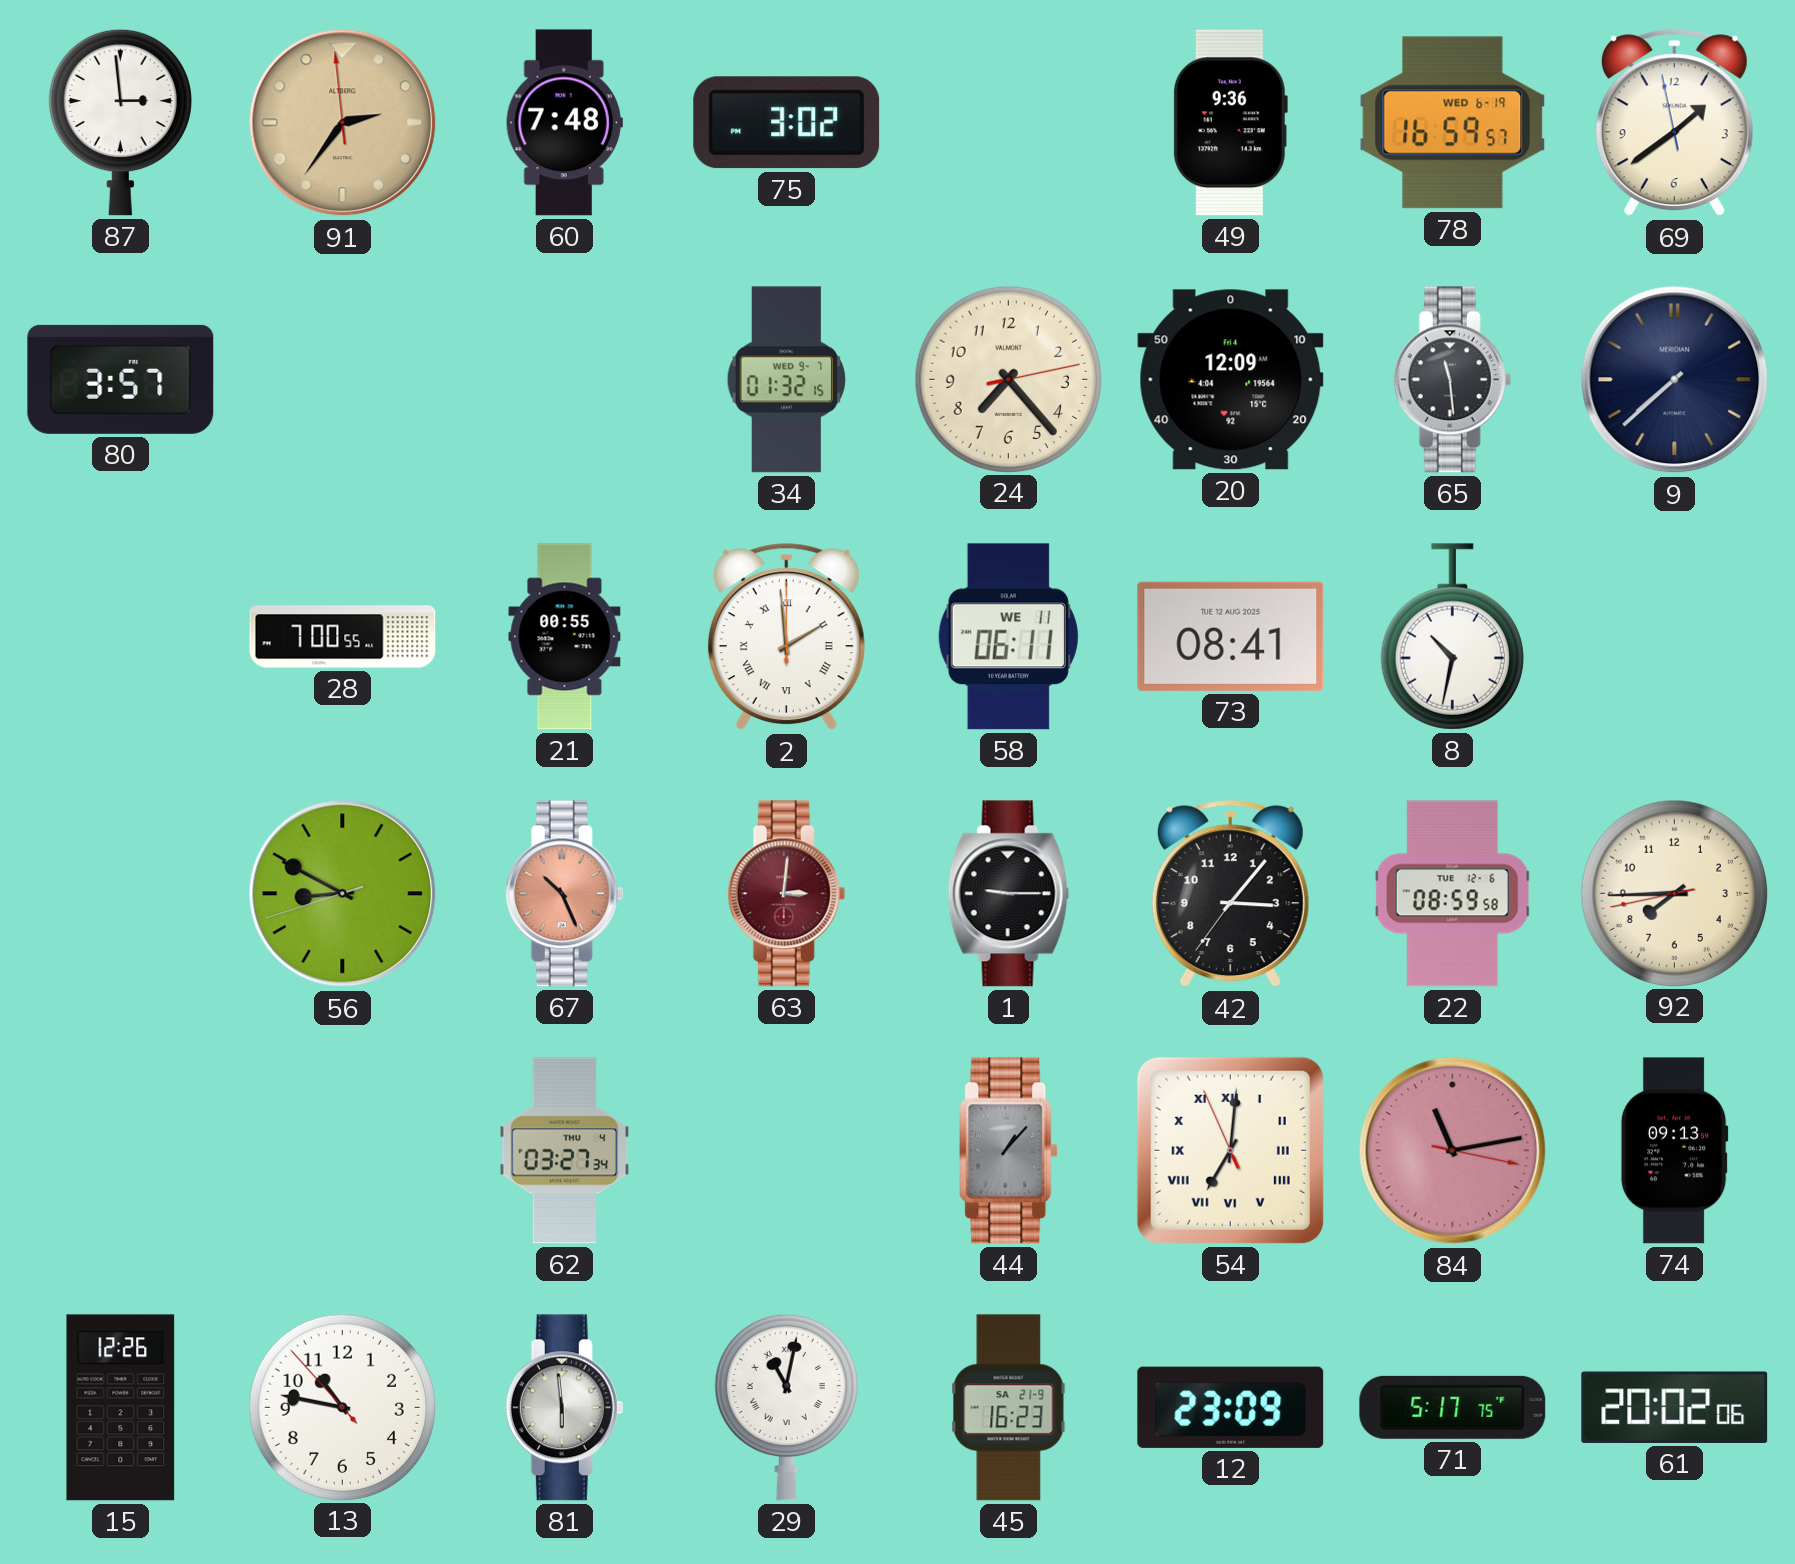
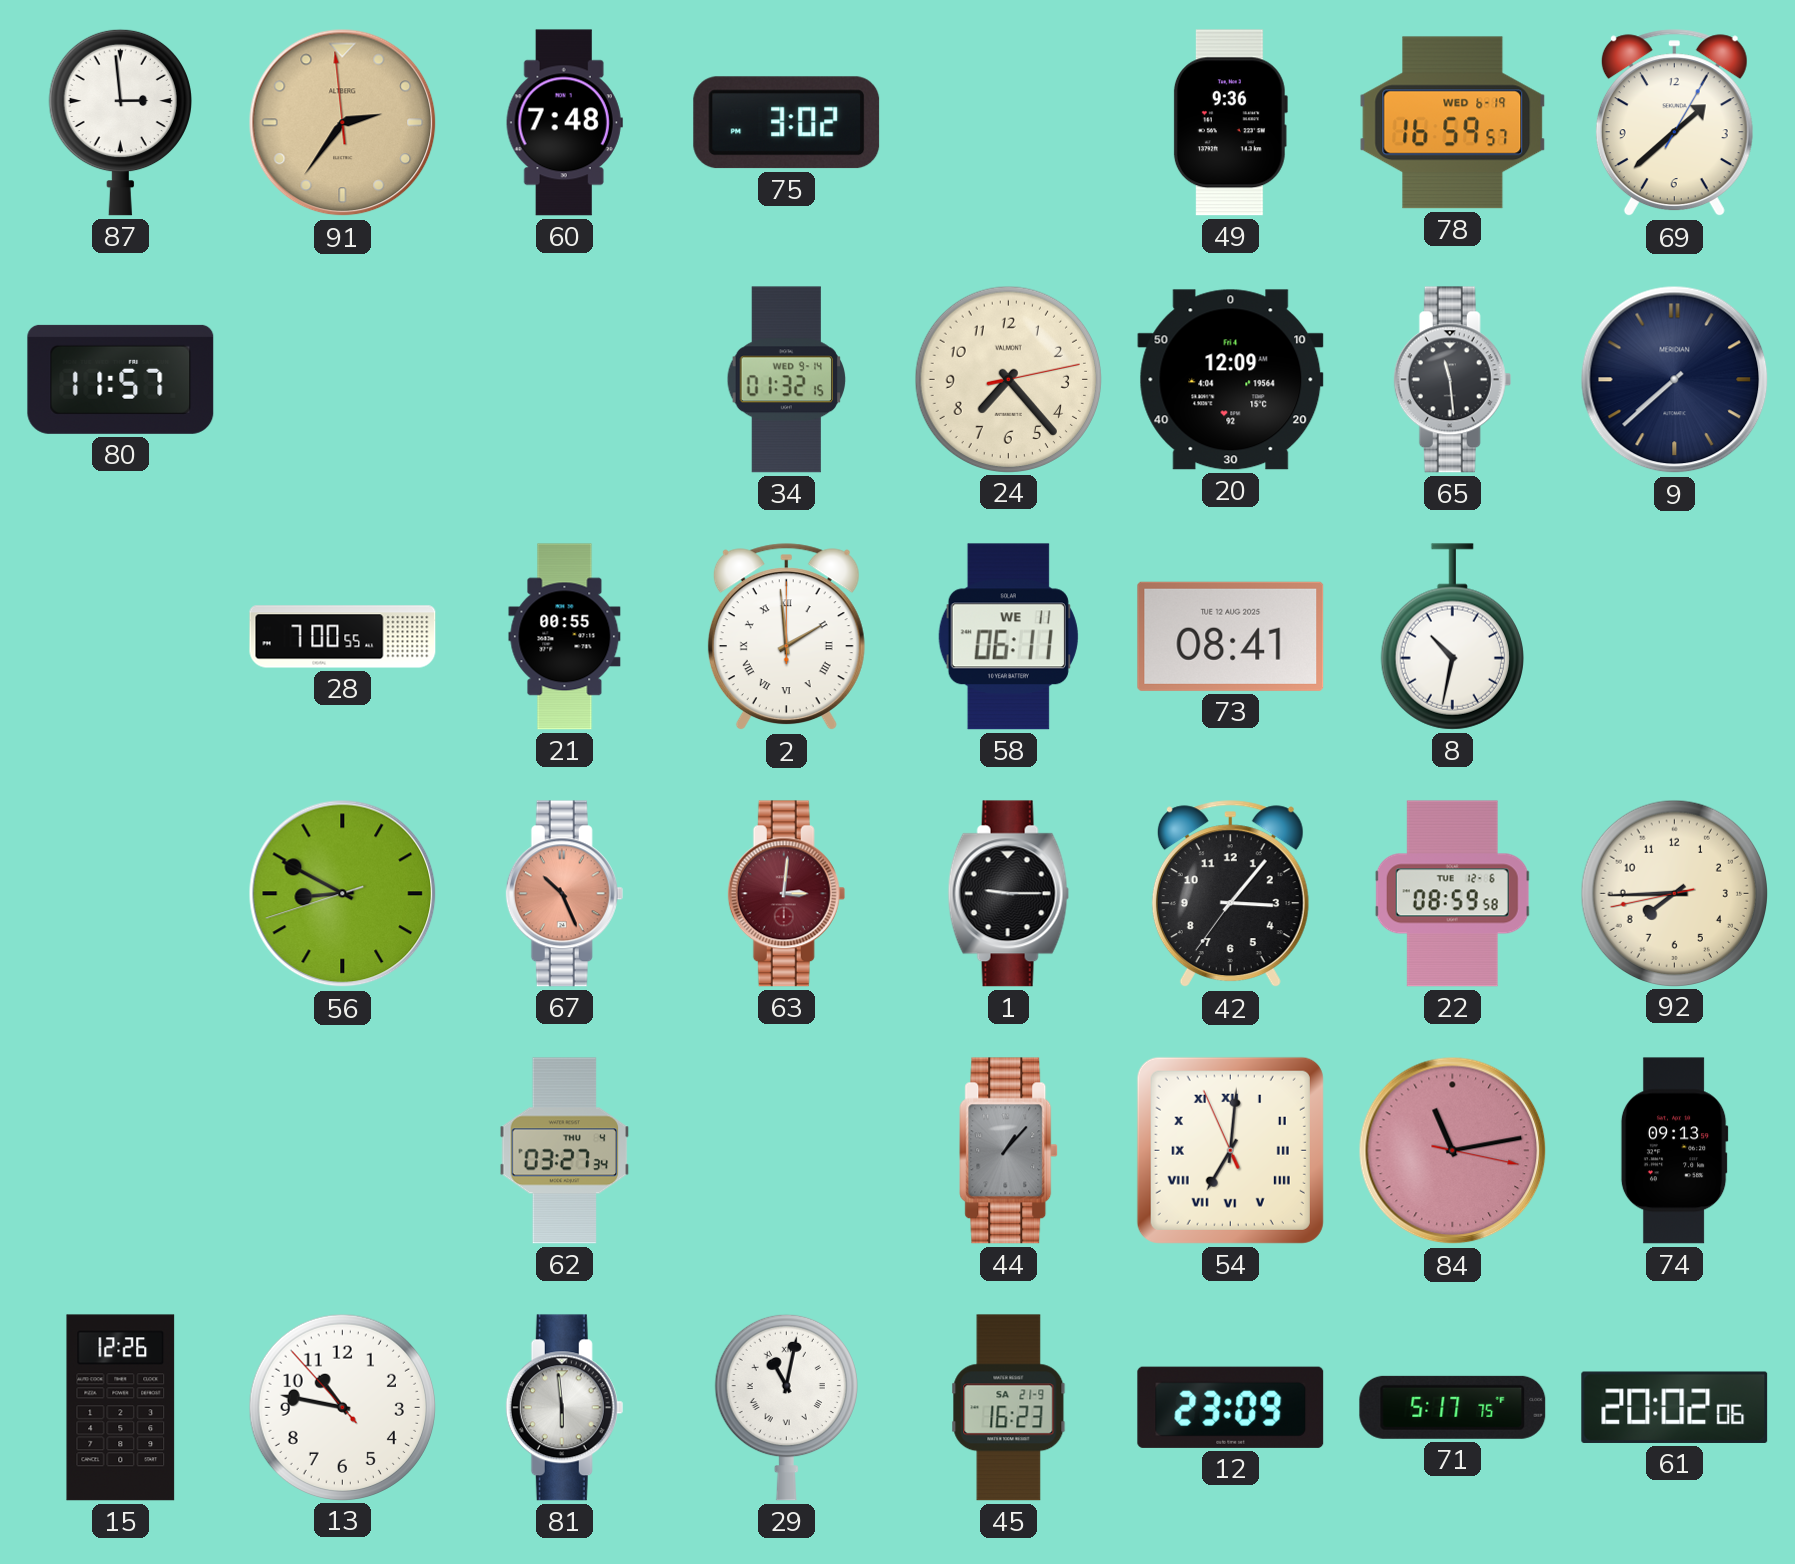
69: 1:38:58 -> 1:38:05 (1674, 123)
80: 3:57 -> 11:57 (121, 379)
34 date: WED 9-7 -> WED 9-14 (787, 380)
